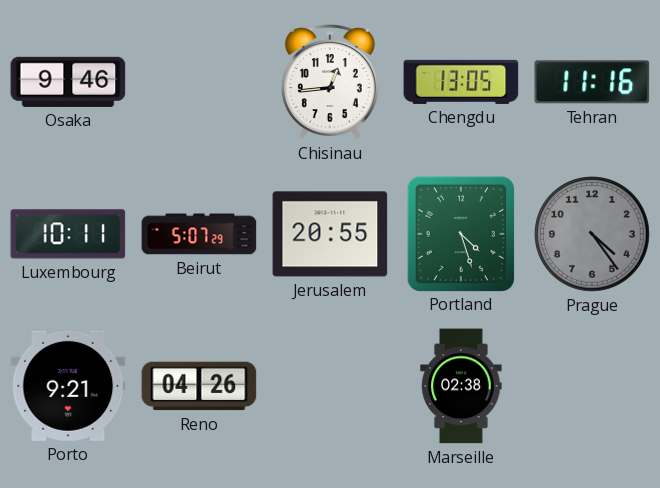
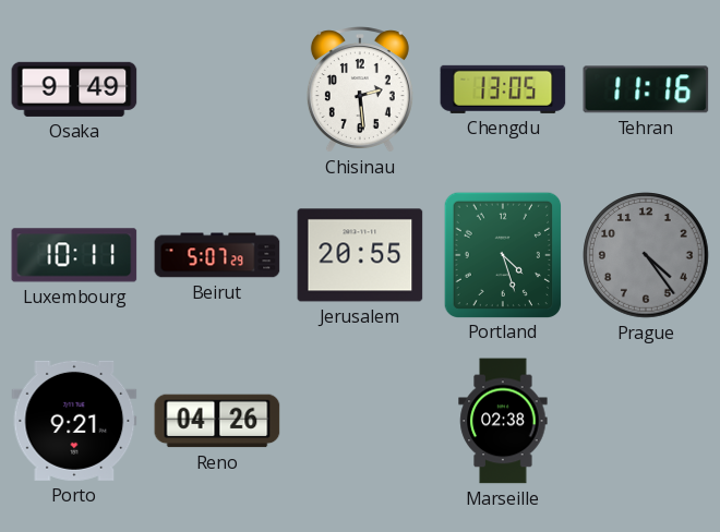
Osaka: 9:46 -> 9:49 (74, 89)
Chisinau: 12:44 -> 2:29 (360, 89)
